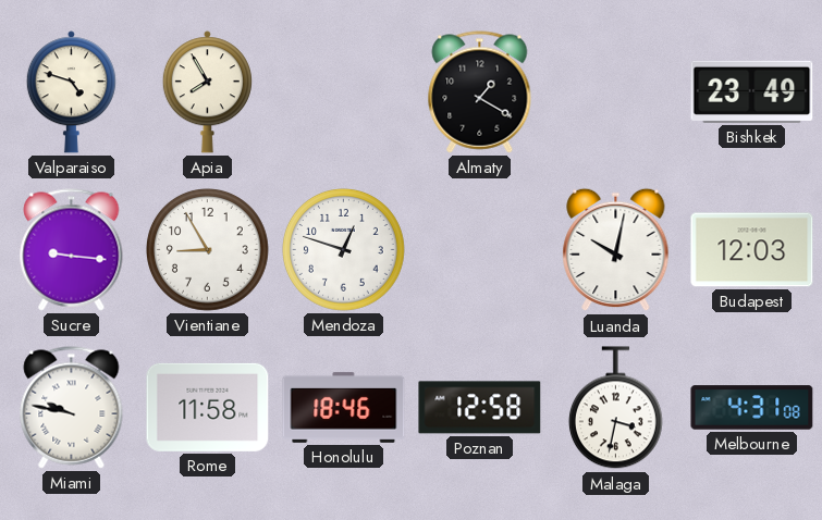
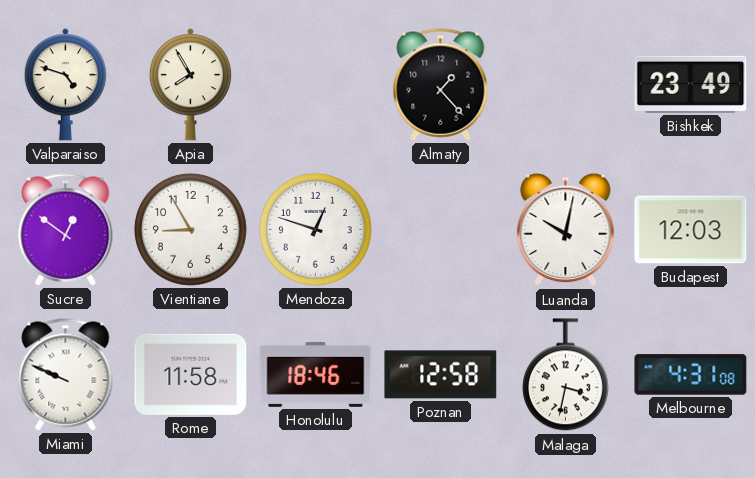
Almaty: 1:20 -> 1:23 (441, 85)
Sucre: 9:16 -> 12:51 (66, 230)
Miami: 9:47 -> 9:49 (66, 375)
